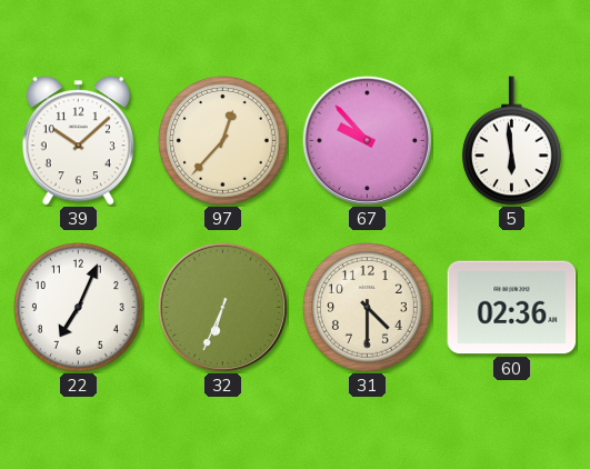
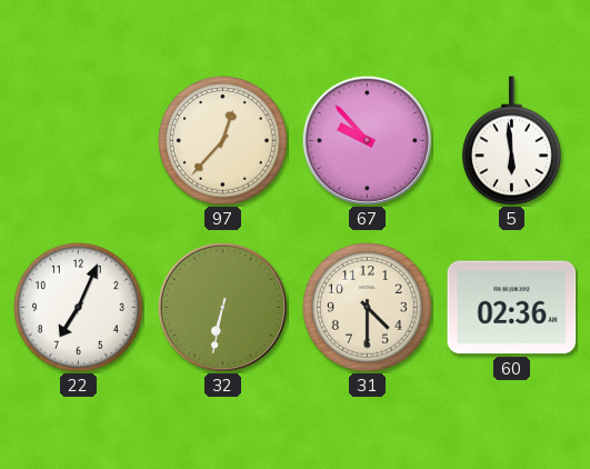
39: 10:08 -> none (78, 141)
32: 6:34 -> 6:32 (222, 307)
